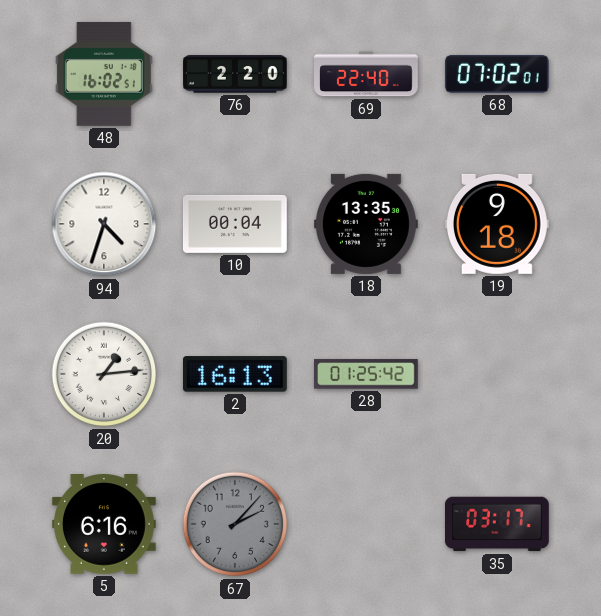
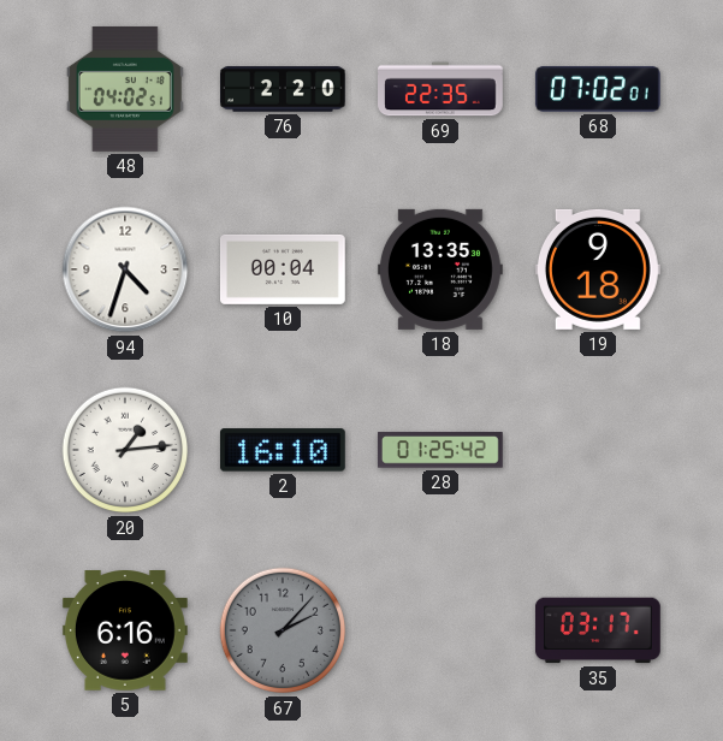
48: 16:02 -> 04:02 (125, 89)
69: 22:40 -> 22:35 (441, 89)
2: 16:13 -> 16:10 (283, 450)
